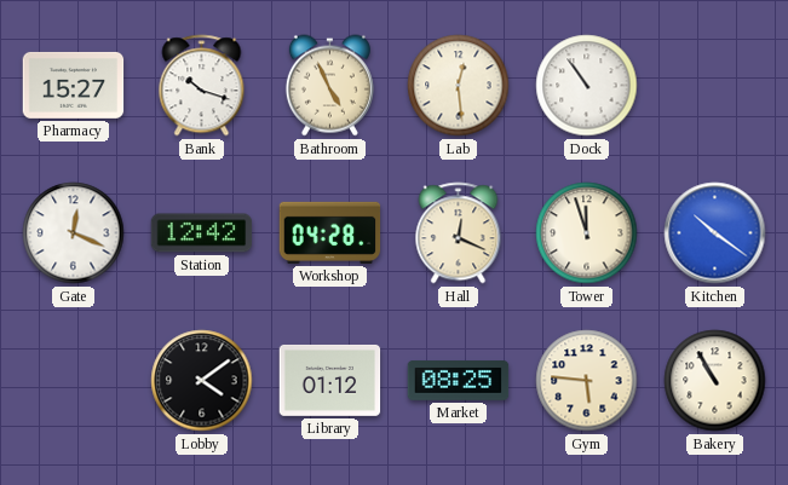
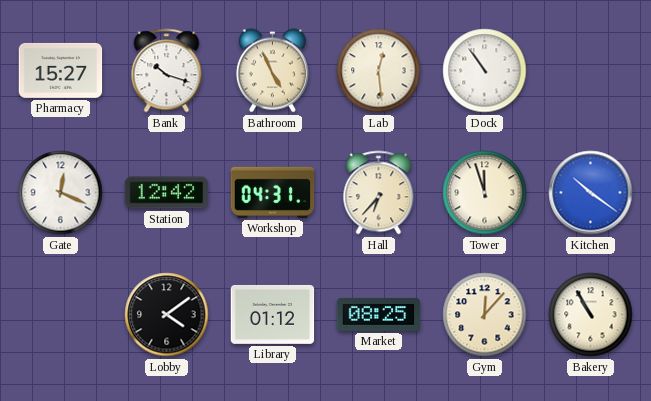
Workshop: 04:28 -> 04:31 (273, 192)
Hall: 12:19 -> 6:37 (379, 193)
Gym: 5:46 -> 12:07 (485, 315)
